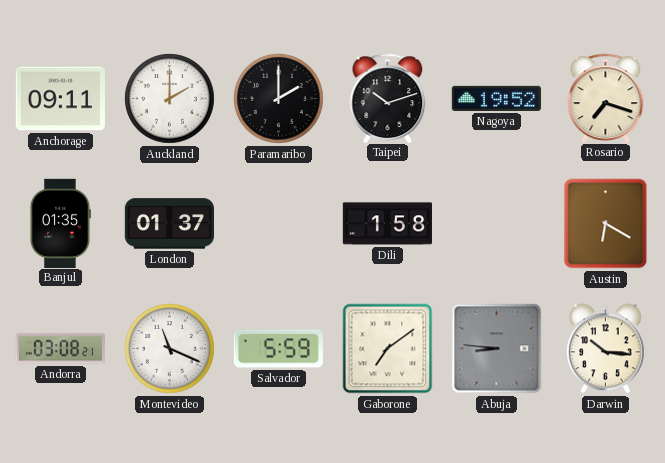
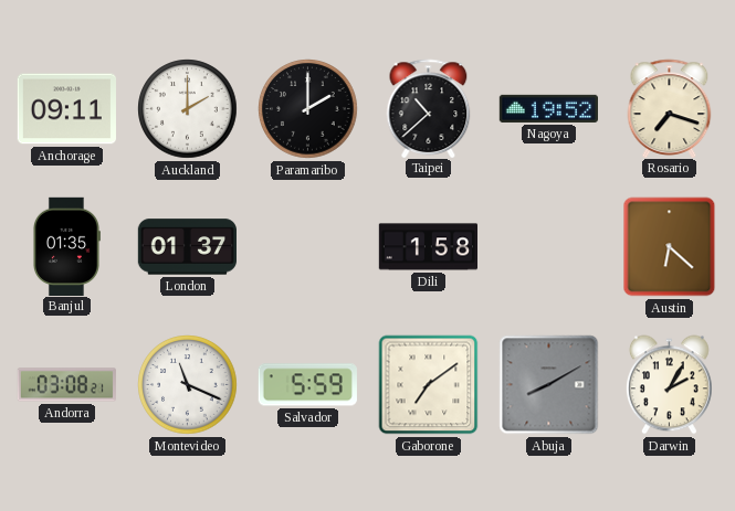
Taipei: 10:12 -> 10:38 (429, 108)
Austin: 6:20 -> 6:22 (670, 247)
Abuja: 8:46 -> 8:10 (549, 385)
Darwin: 10:16 -> 2:05 (669, 385)
